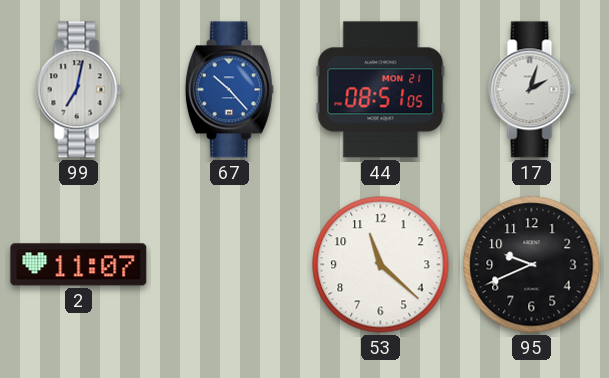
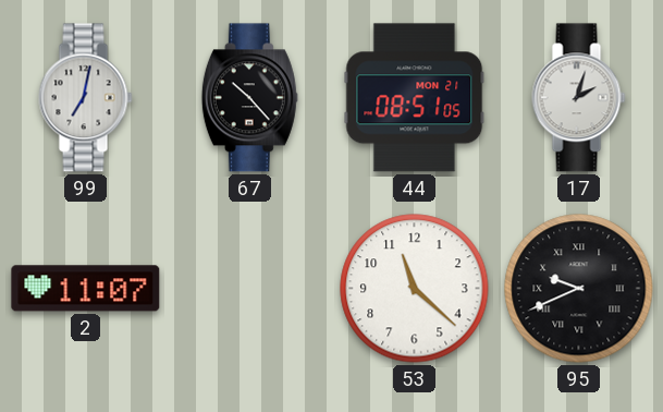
67 dial: blue -> black (249, 98)
95 numerals: Arabic -> Roman (579, 289)
